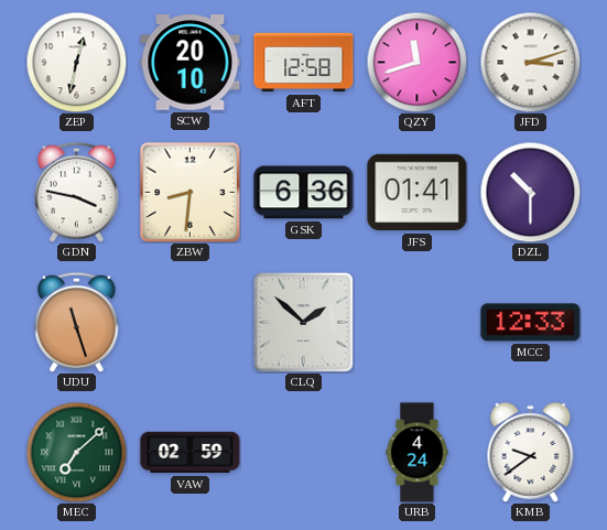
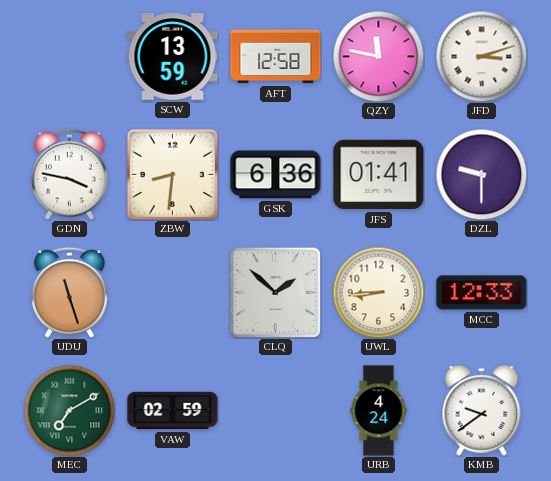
ZEP: 12:32 -> none (76, 62)
SCW: 20:10 -> 13:59 (173, 57)
QZY: 11:42 -> 11:47 (378, 56)
DZL: 10:30 -> 9:30 (481, 174)
UWL: none -> 8:44 (378, 292)
MEC: 7:08 -> 7:10 (69, 410)
